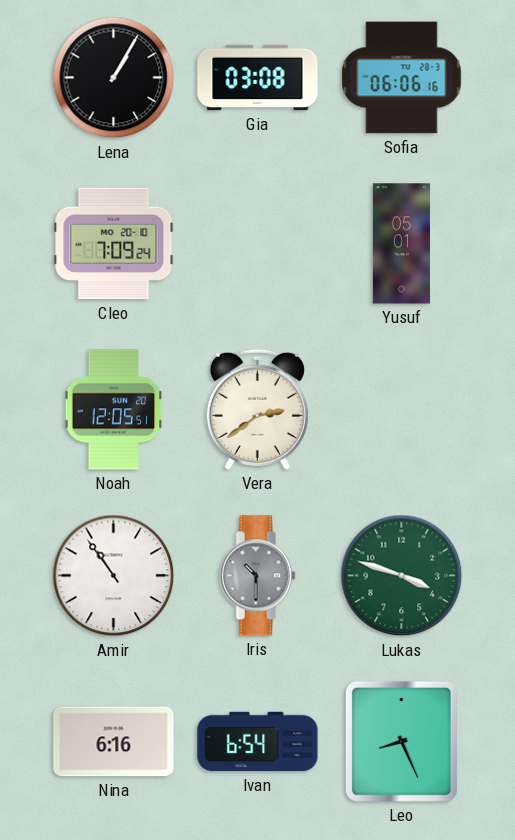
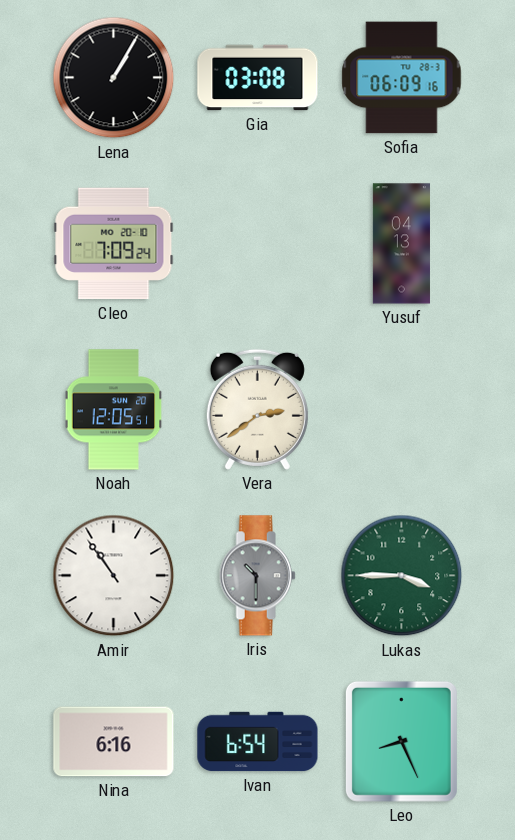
Sofia: 06:06 -> 06:09 (402, 78)
Yusuf: 05:01 -> 04:13 (401, 244)
Lukas: 3:48 -> 3:45 (402, 576)
